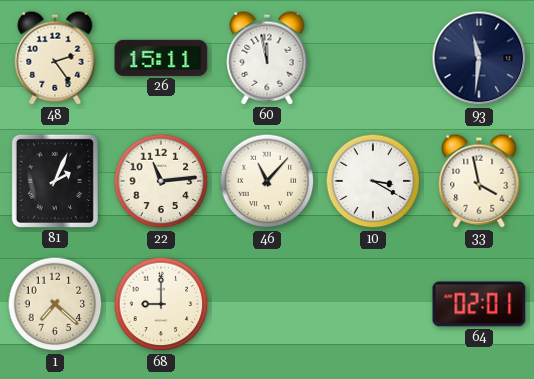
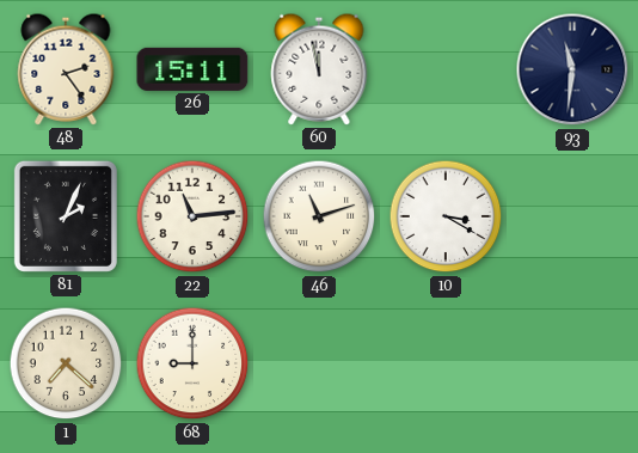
46: 11:07 -> 11:12 (319, 216)
33: 3:58 -> none (479, 181)
64: 02:01 -> none (479, 304)
